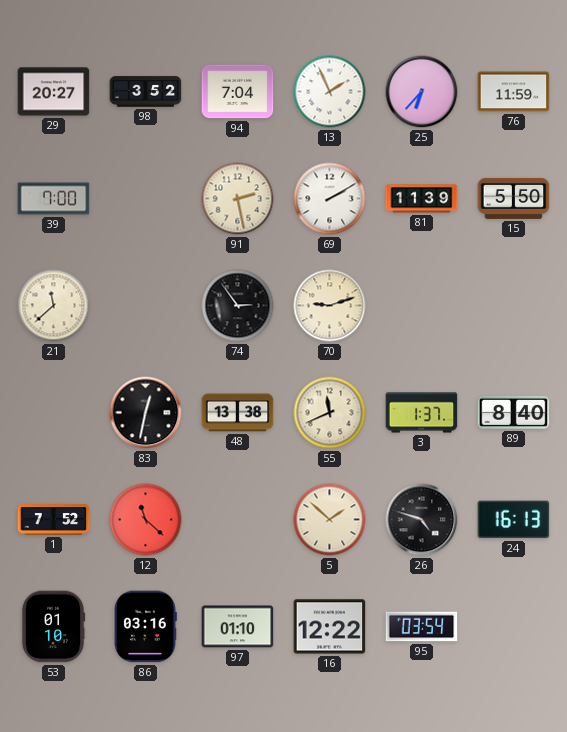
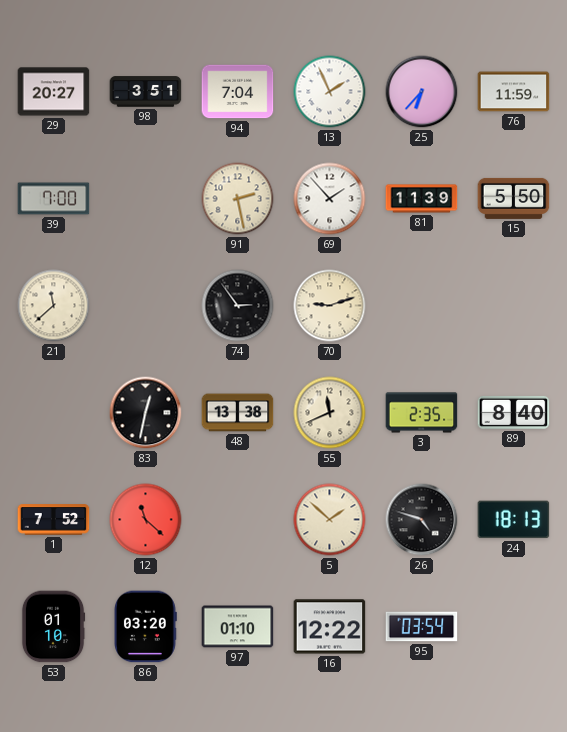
98: 3:52 -> 3:51 (146, 92)
69: 2:10 -> 1:53 (330, 199)
3: 1:37 -> 2:35 (422, 413)
24: 16:13 -> 18:13 (514, 520)
86: 03:16 -> 03:20 (146, 627)
